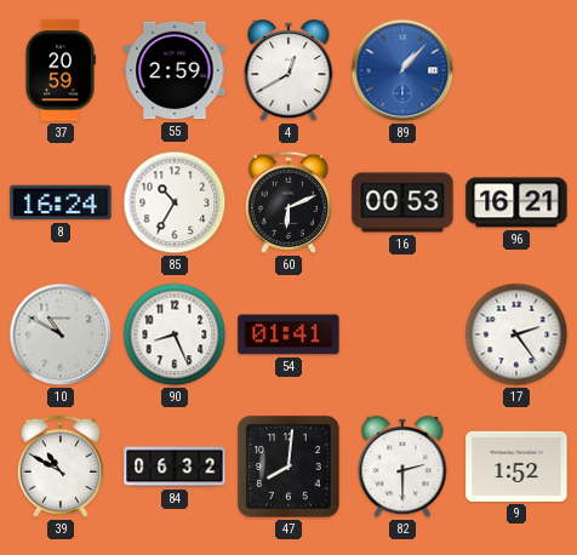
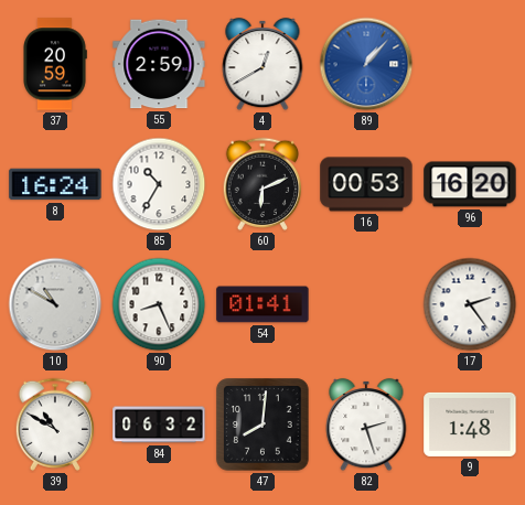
96: 16:21 -> 16:20 (470, 184)
82: 2:30 -> 2:27 (366, 425)
9: 1:52 -> 1:48 (470, 425)
